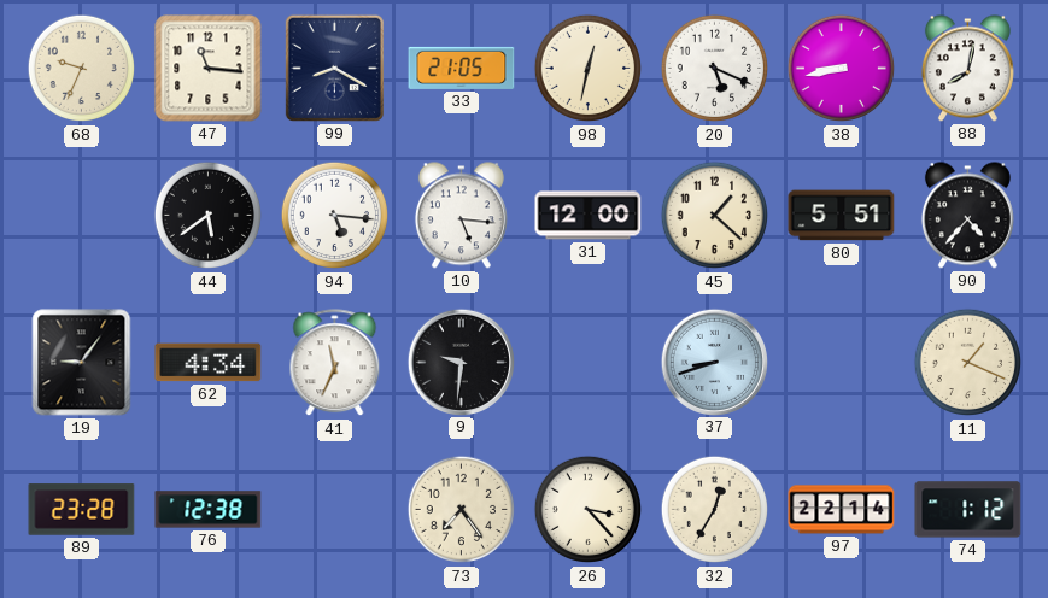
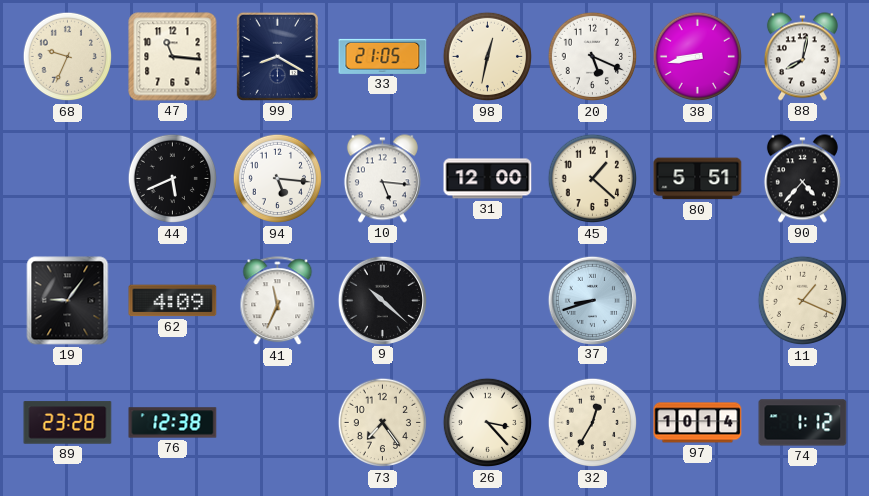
44: 5:39 -> 5:41 (173, 179)
62: 4:34 -> 4:09 (173, 301)
9: 9:31 -> 10:22 (382, 300)
97: 22:14 -> 10:14 (698, 423)
